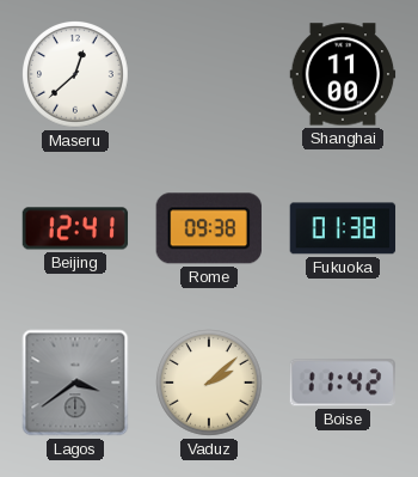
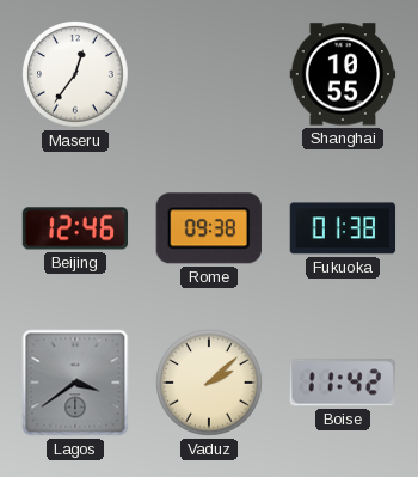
Maseru: 12:38 -> 12:36 (76, 75)
Shanghai: 11:00 -> 10:55 (343, 74)
Beijing: 12:41 -> 12:46 (75, 228)
